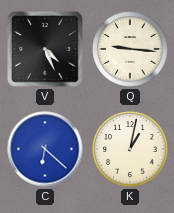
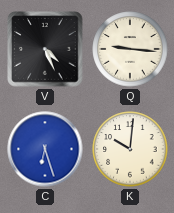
C: 6:22 -> 6:27 (45, 149)
K: 1:02 -> 10:01 (130, 149)
